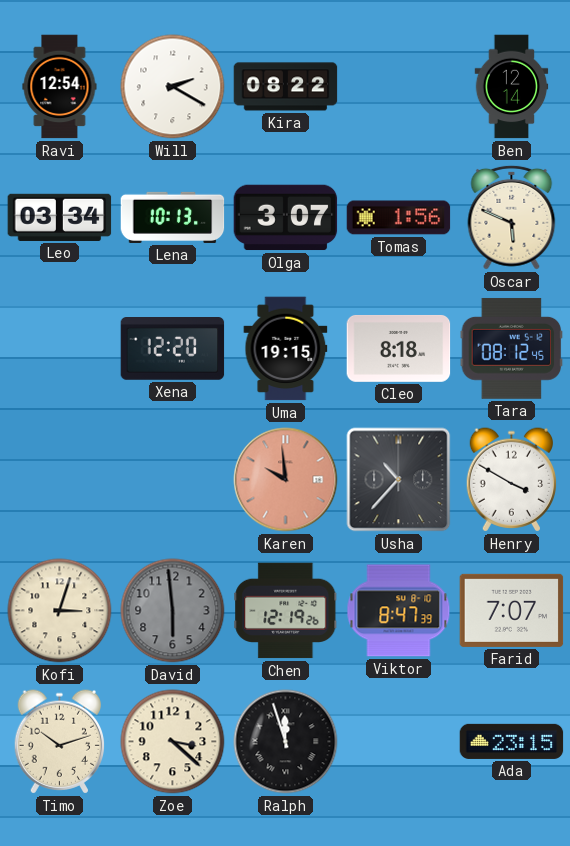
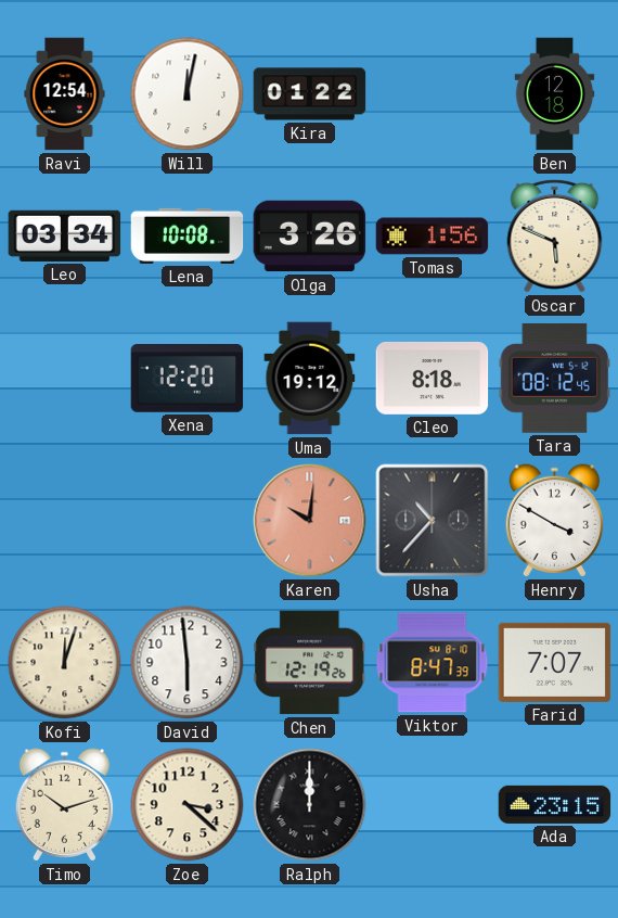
Will: 2:20 -> 12:02 (188, 94)
Kira: 08:22 -> 01:22 (310, 94)
Ben: 12:14 -> 12:18 (555, 94)
Lena: 10:13 -> 10:08 (188, 235)
Olga: 3:07 -> 3:26 (310, 237)
Uma: 19:15 -> 19:12 (310, 379)
Karen: 9:59 -> 10:01 (310, 521)
Kofi: 3:03 -> 12:03 (65, 663)
David dial: grey -> white (188, 663)
Ralph: 11:57 -> 12:00 (310, 805)
